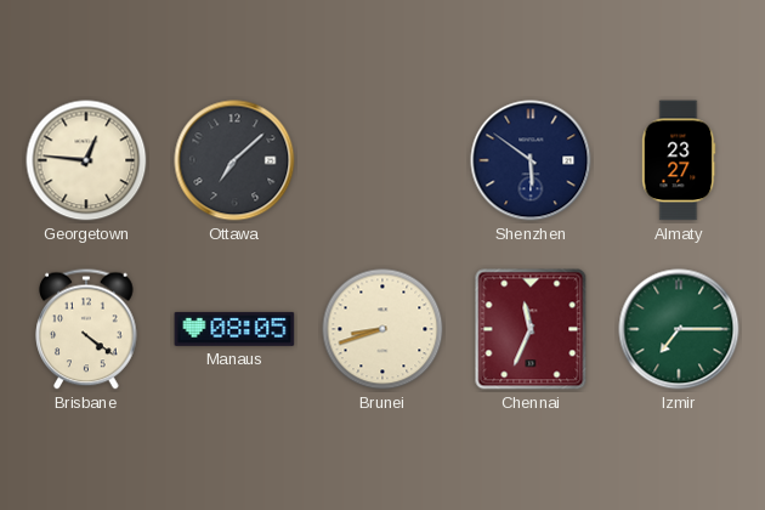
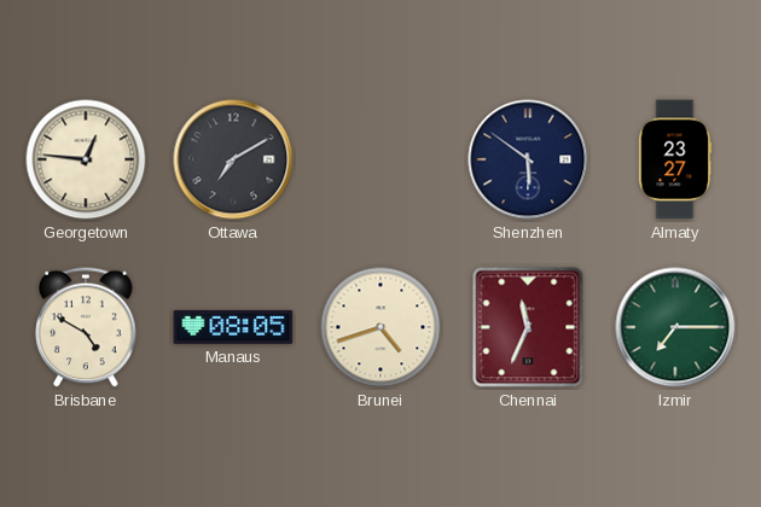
Ottawa: 7:08 -> 7:10 (233, 159)
Brisbane: 4:21 -> 4:50 (86, 327)
Brunei: 8:42 -> 4:42 (380, 327)
